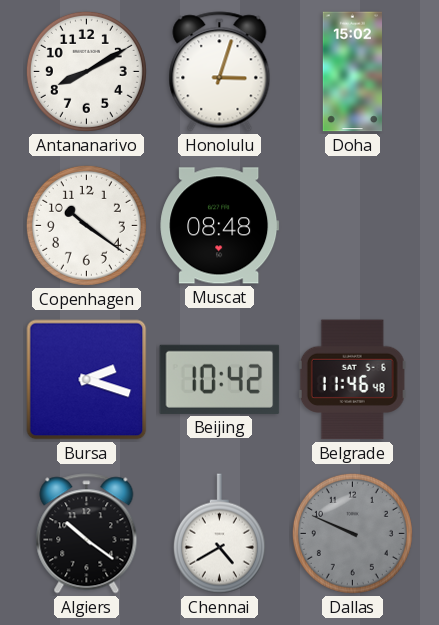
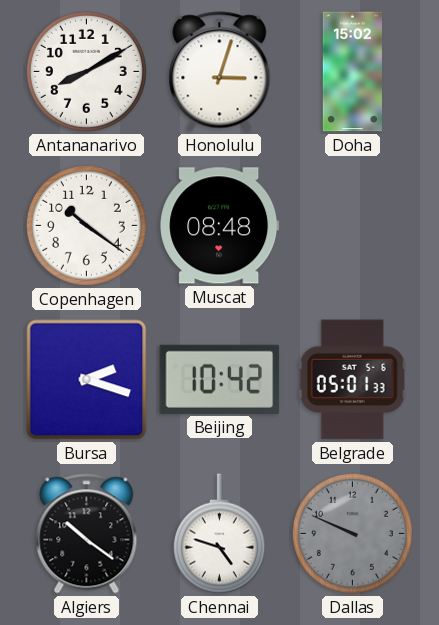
Belgrade: 11:46 -> 05:01 (352, 380)
Chennai: 4:40 -> 4:48 (219, 534)
